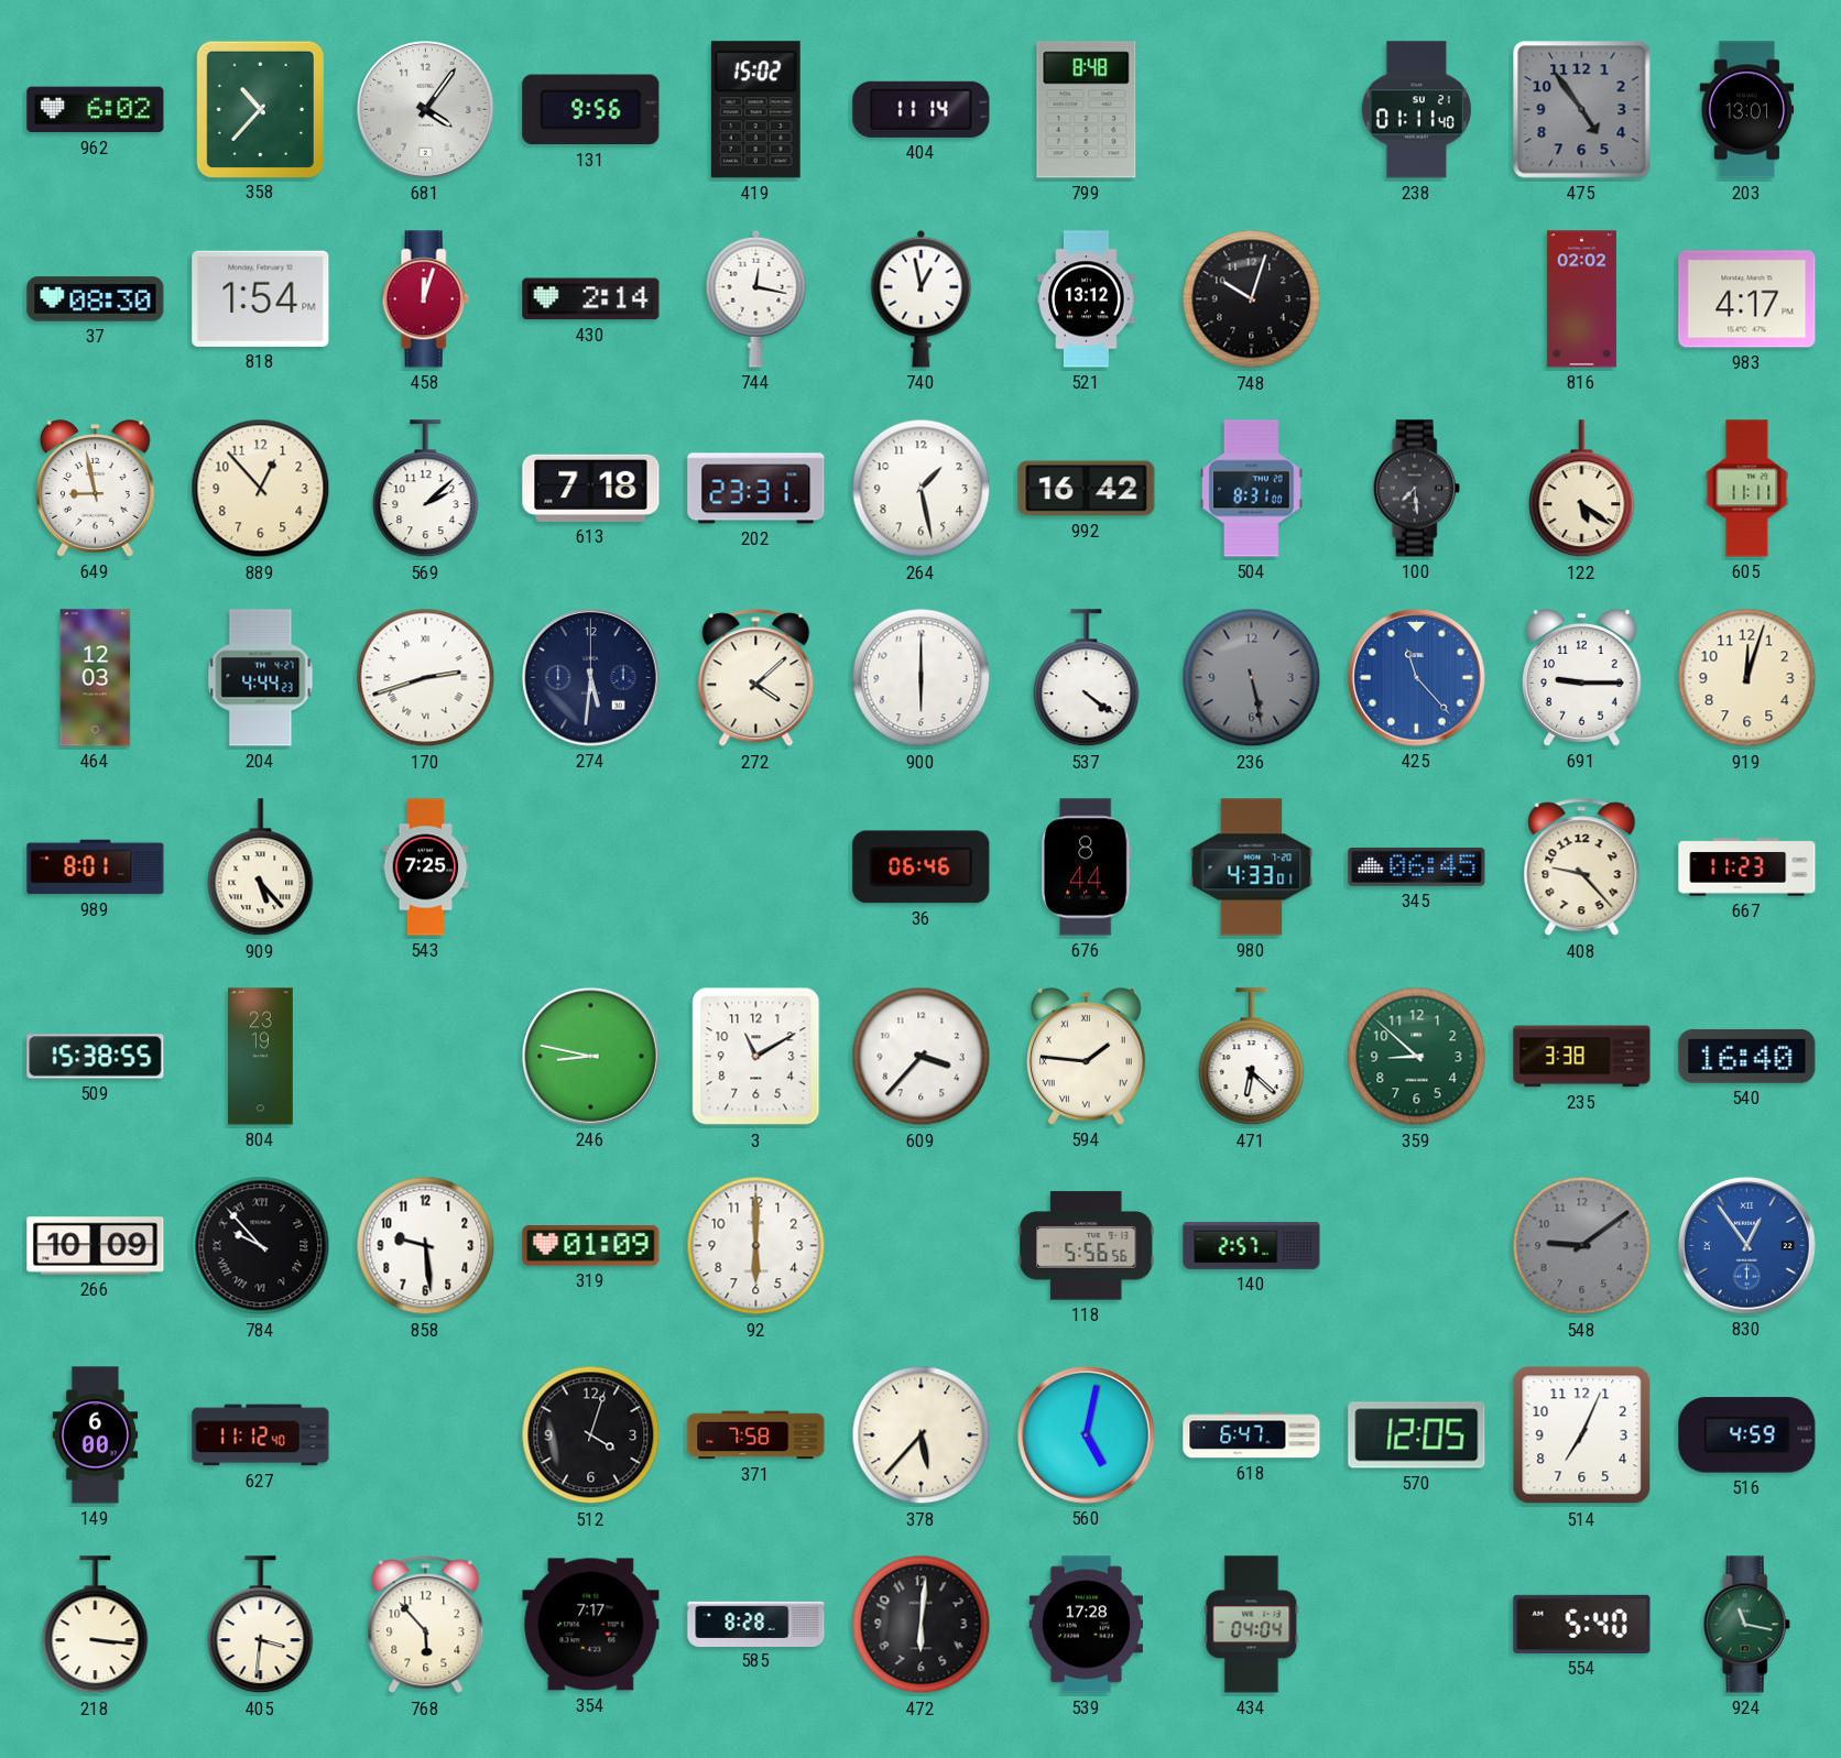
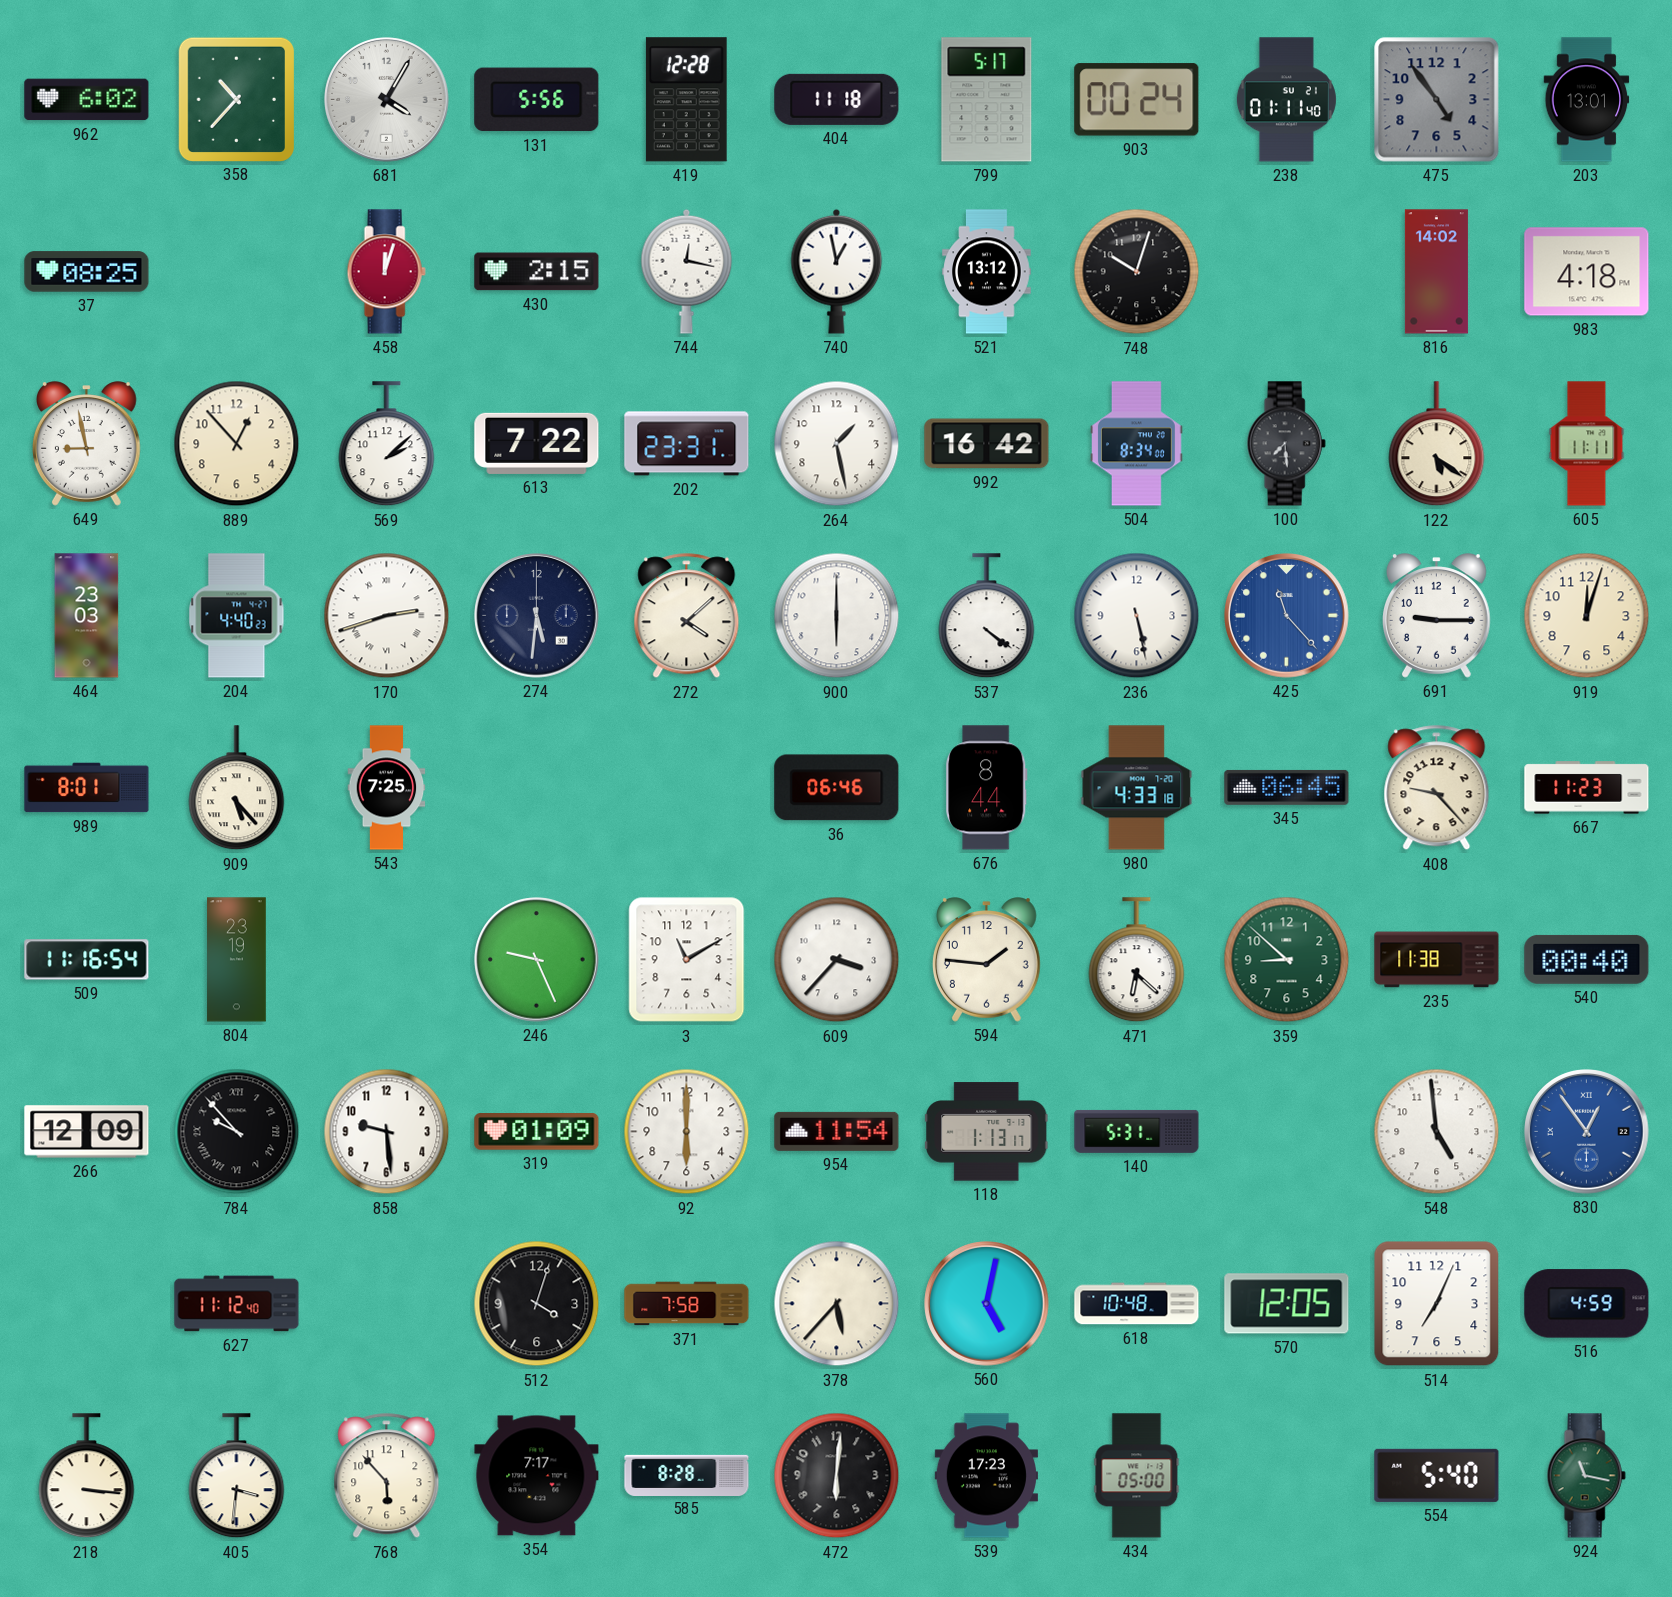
681: 4:06 -> 4:05 (387, 100)
131: 9:56 -> 5:56 (537, 100)
419: 15:02 -> 12:28 (686, 100)
404: 11:14 -> 11:18 (837, 99)
799: 8:48 -> 5:17 (987, 100)
903: none -> 00:24 (1137, 100)
37: 08:30 -> 08:25 (87, 272)
818: 1:54 -> none (261, 298)
430: 2:14 -> 2:15 (537, 272)
816: 02:02 -> 14:02 (1436, 272)
983: 4:17 -> 4:18 (1587, 272)
613: 7:18 -> 7:22 (537, 443)
504: 8:31 -> 8:34 (1137, 444)
464: 12:03 -> 23:03 (87, 616)
204: 4:44 -> 4:40 (237, 616)
236 dial: grey -> white (1137, 616)
980: 4:33:01 -> 4:33:18 (1137, 788)
509: 15:38 -> 11:16 (87, 960)
246: 8:47 -> 9:26 (537, 960)
594 numerals: Roman -> Arabic (987, 960)
235: 3:38 -> 11:38 (1437, 960)
540: 16:40 -> 00:40 (1587, 959)
266: 10:09 -> 12:09 (87, 1132)
954: none -> 11:54 (837, 1131)
118: 5:56 -> 1:13 (987, 1132)
140: 2:57 -> 5:31 (1137, 1131)
548: 9:09 -> 4:59 (1437, 1132)
548 dial: grey -> white (1437, 1132)
149: 6:00 -> none (96, 1435)
618: 6:47 -> 10:48 (1137, 1304)
539: 17:28 -> 17:23 (986, 1476)
434: 04:04 -> 05:00 (1137, 1476)
